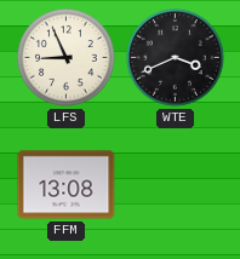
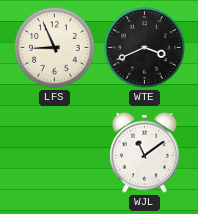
FFM: 13:08 -> none (67, 185)
WJL: none -> 11:09 (145, 152)
